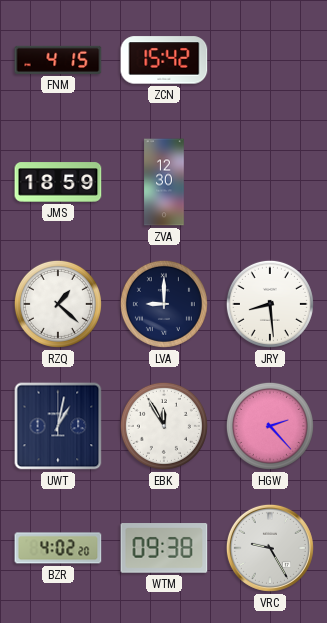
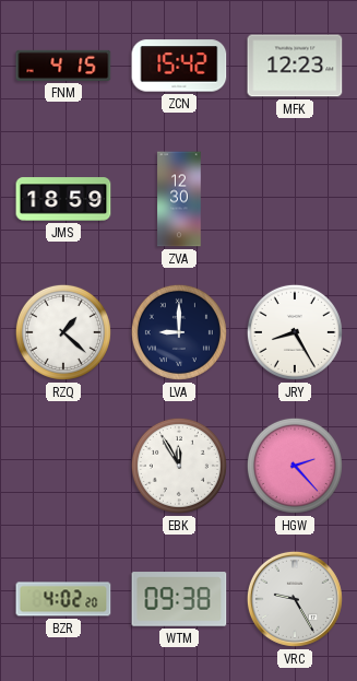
MFK: none -> 12:23 (295, 66)
JRY: 8:29 -> 8:25 (295, 332)
UWT: 1:02 -> none (58, 426)
